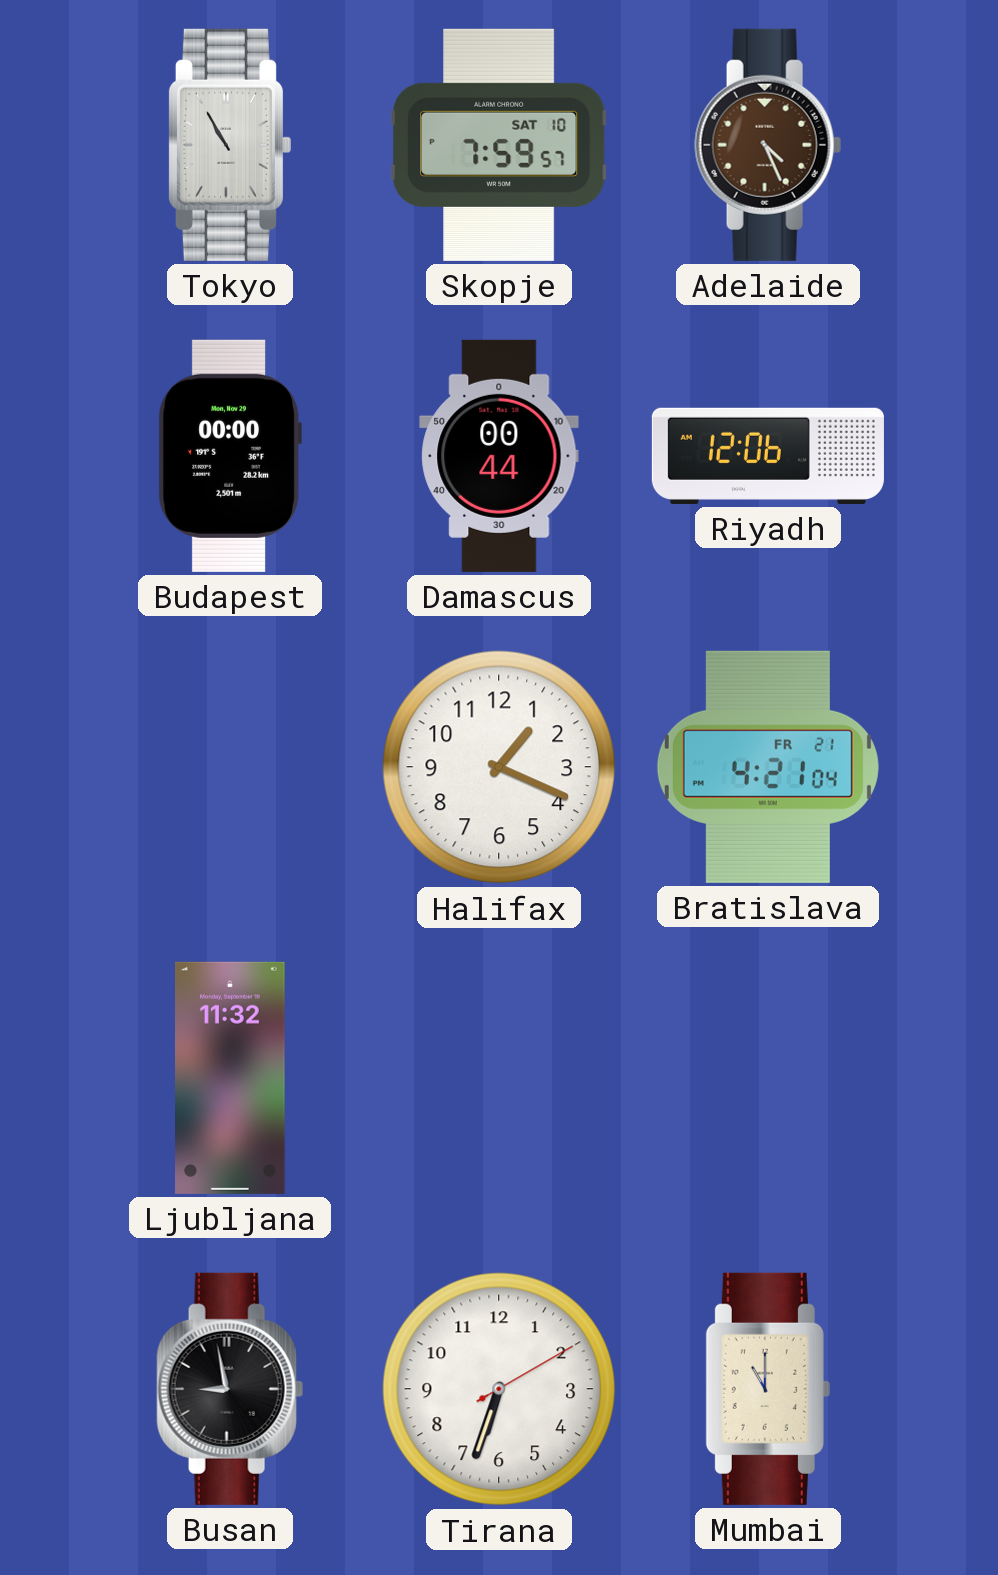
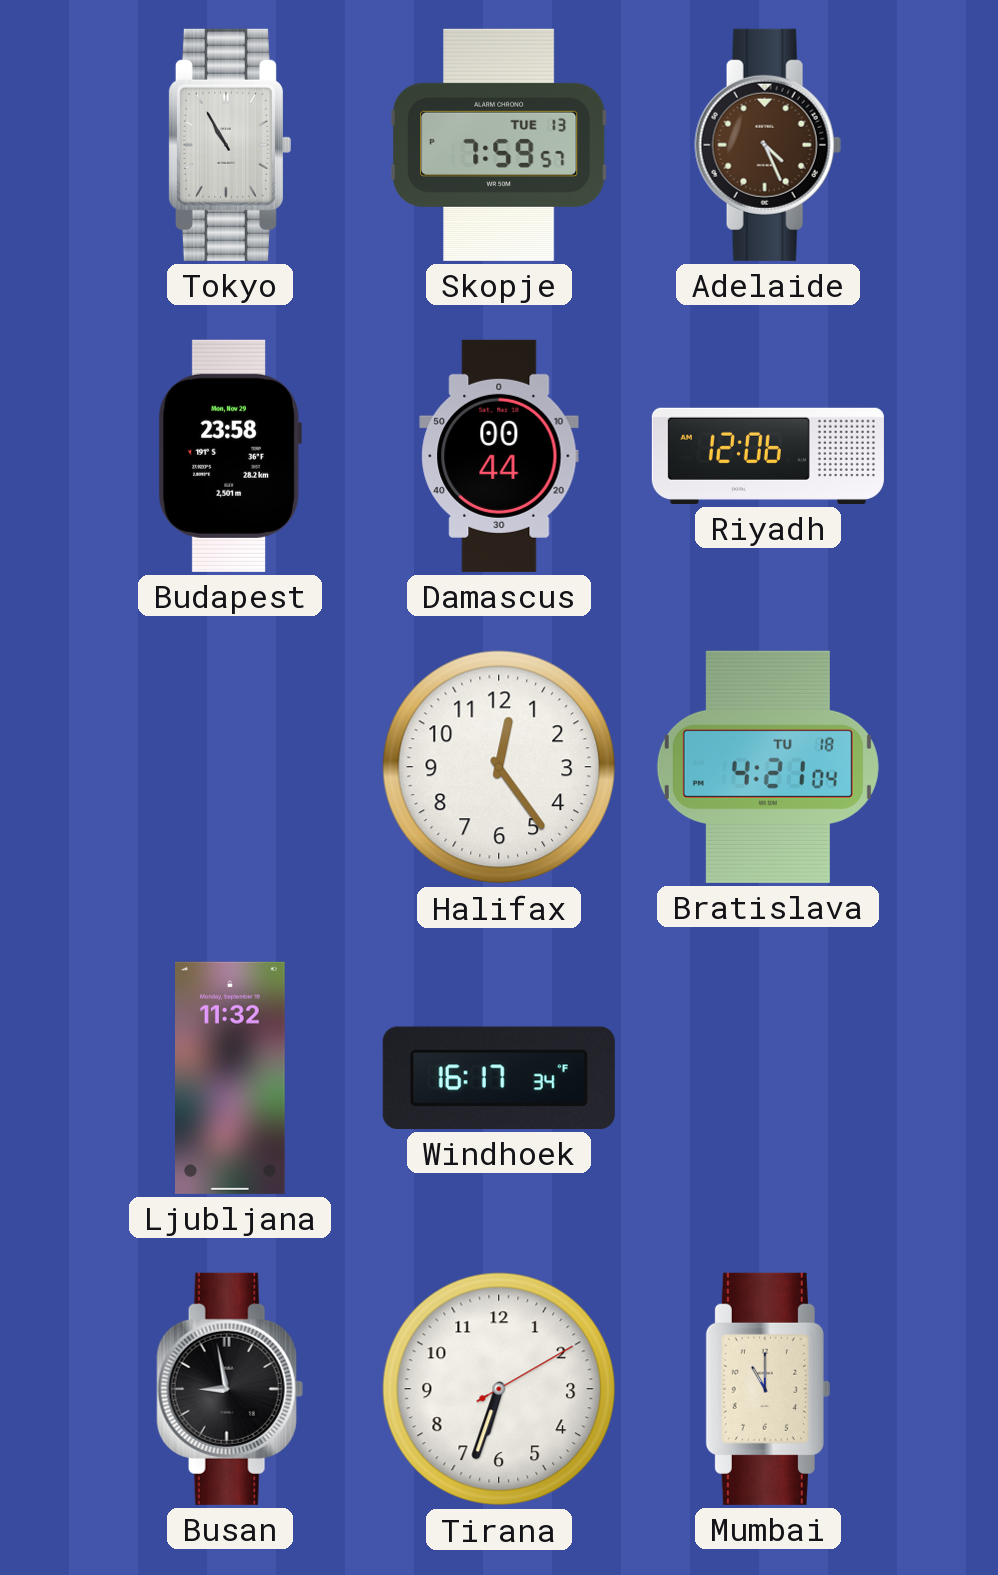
Skopje date: SAT 10 -> TUE 13 (499, 145)
Budapest: 00:00 -> 23:58 (230, 456)
Halifax: 1:19 -> 12:24 (499, 767)
Bratislava date: FR 21 -> TU 18 (768, 767)
Windhoek: none -> 16:17 (499, 1078)
